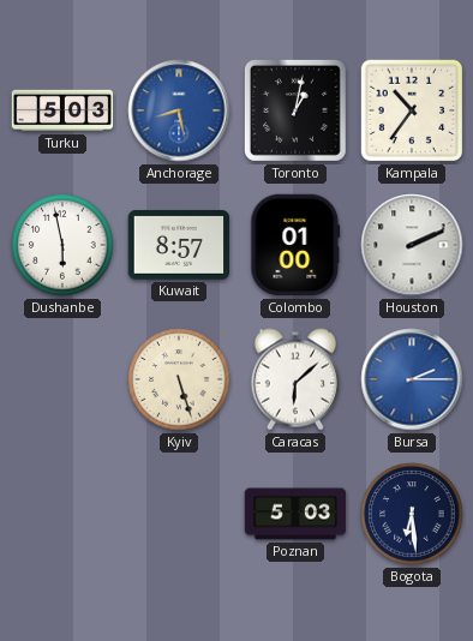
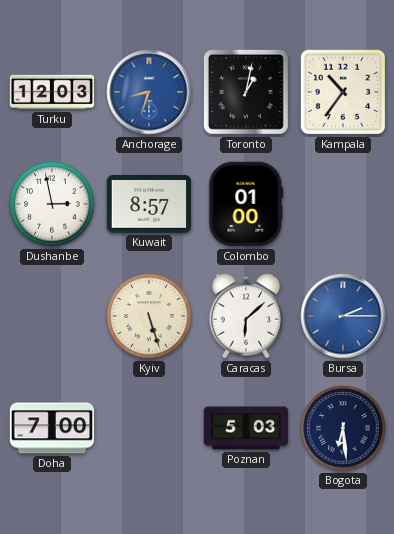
Turku: 5:03 -> 12:03 (52, 92)
Anchorage: 8:28 -> 8:33 (149, 92)
Dushanbe: 5:58 -> 2:58 (52, 204)
Houston: 2:11 -> none (412, 245)
Doha: none -> 7:00 (52, 428)
